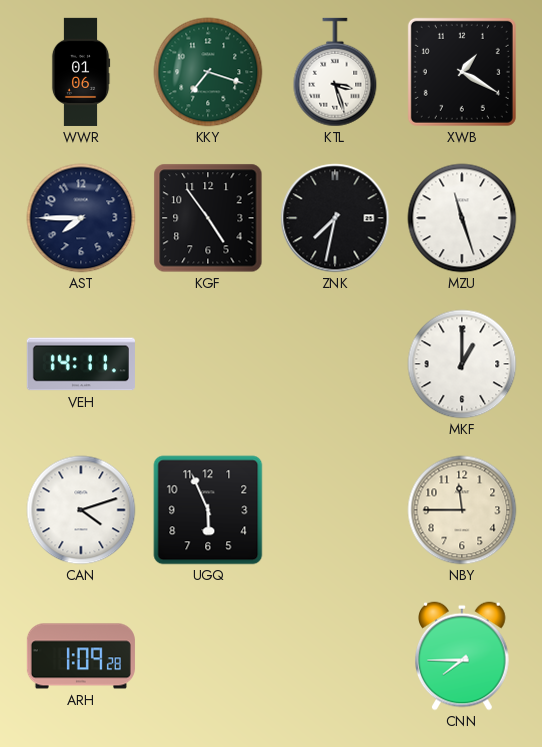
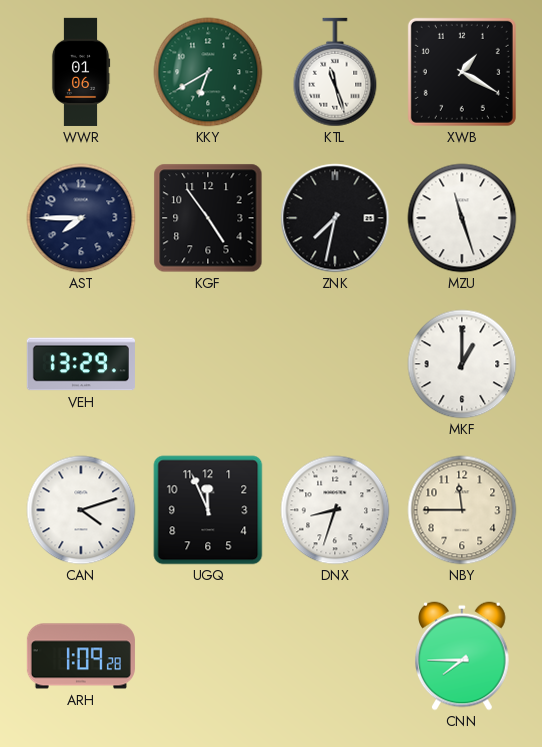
KKY: 7:18 -> 6:40 (208, 72)
KTL: 3:27 -> 11:27 (335, 72)
VEH: 14:11 -> 13:29 (81, 364)
UGQ: 5:56 -> 11:56 (208, 510)
DNX: none -> 8:33 (335, 510)
